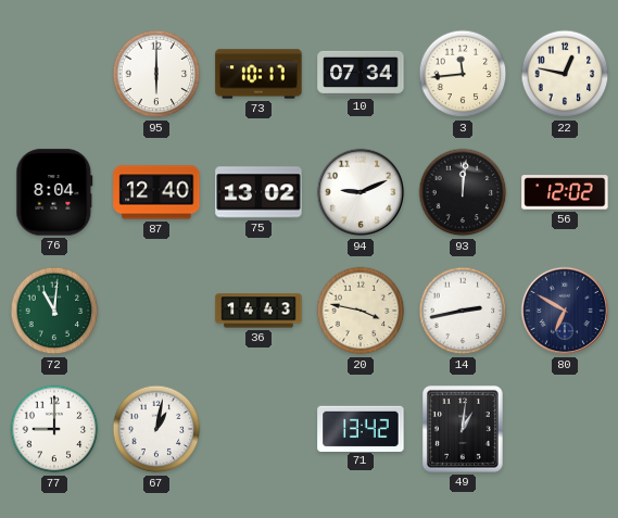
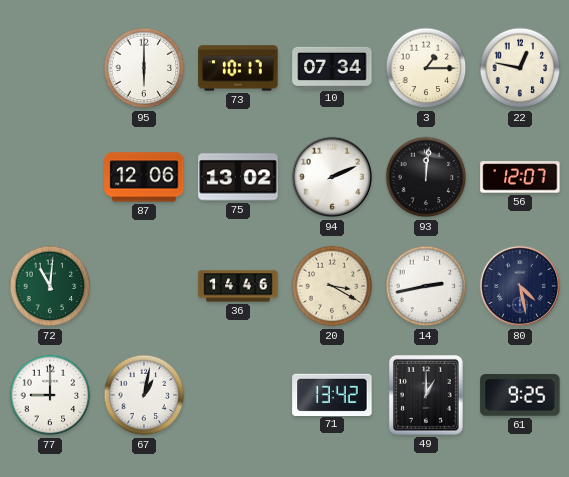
3: 11:44 -> 1:15 (426, 68)
76: 8:04 -> none (54, 192)
87: 12:40 -> 12:06 (144, 177)
94: 9:11 -> 2:11 (332, 177)
56: 12:02 -> 12:07 (520, 177)
36: 14:43 -> 14:46 (238, 286)
20: 3:47 -> 3:20 (332, 286)
80: 6:50 -> 4:28 (520, 286)
49: 1:01 -> 1:00 (426, 396)
61: none -> 9:25 (520, 396)
